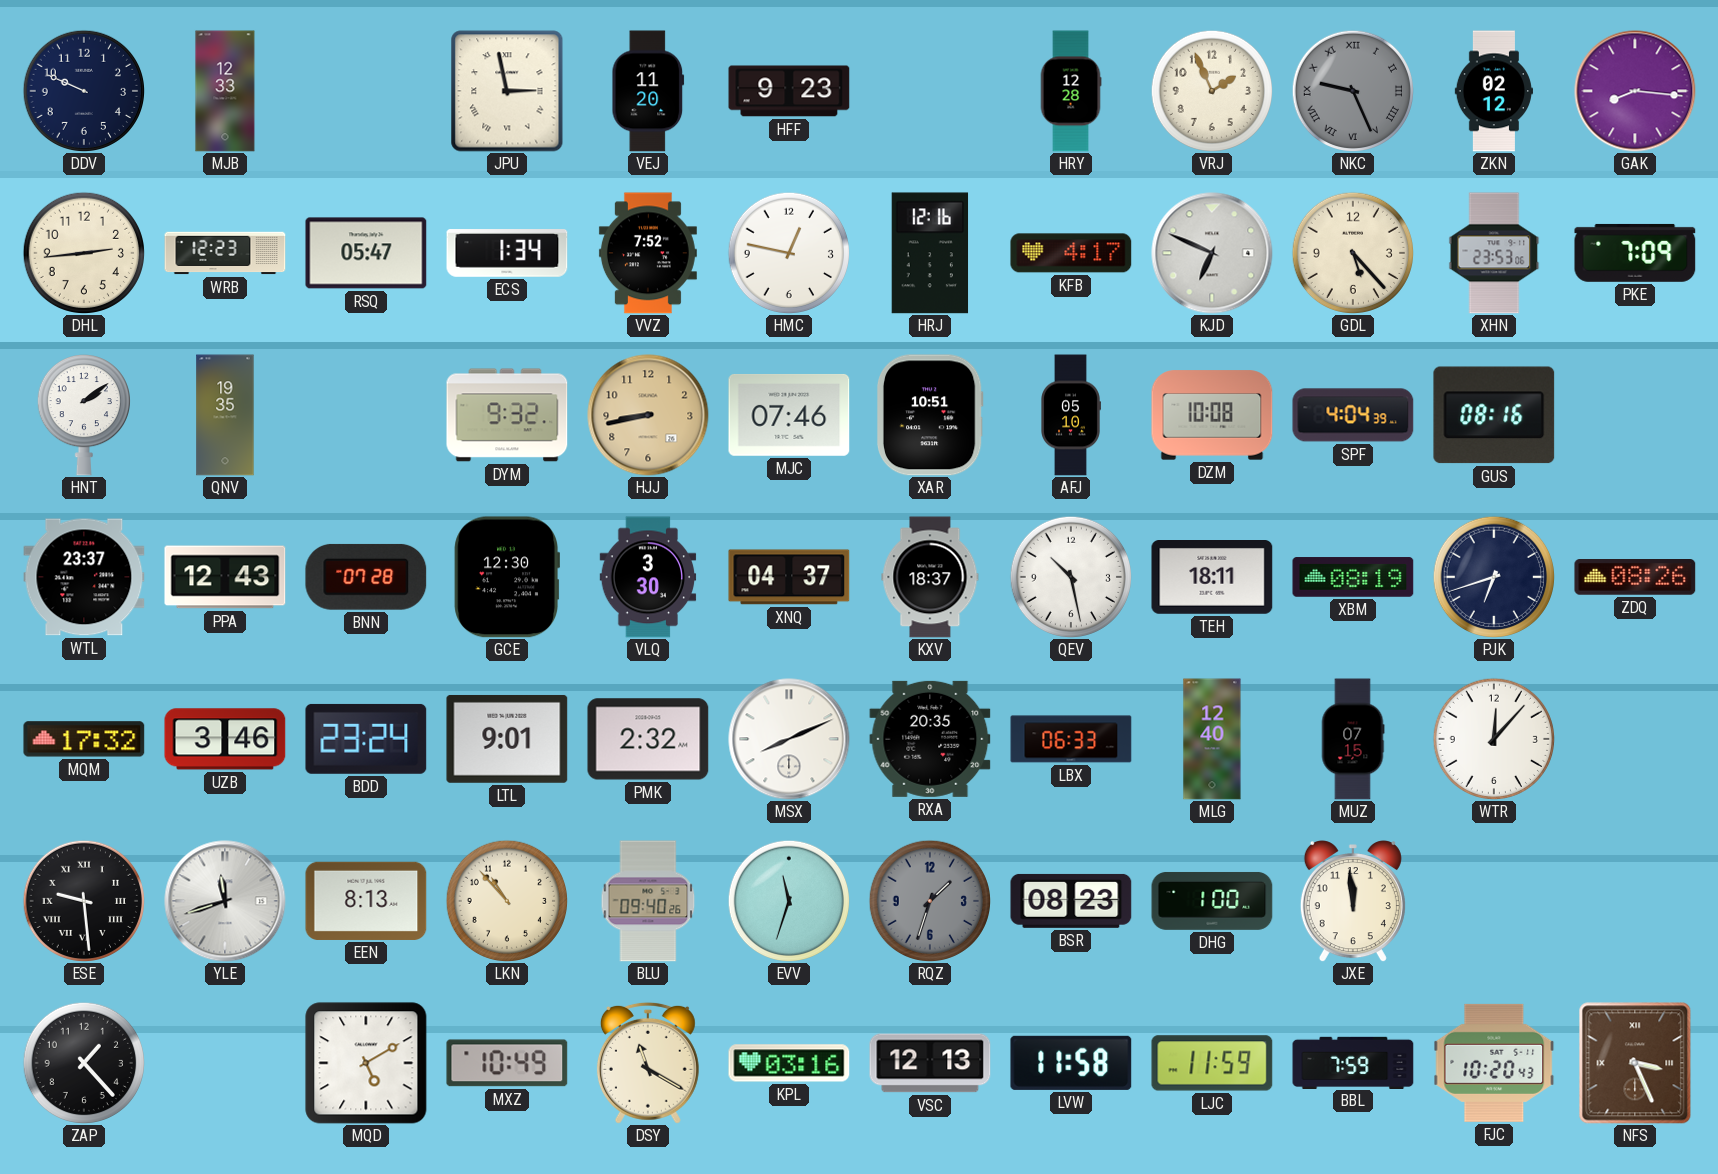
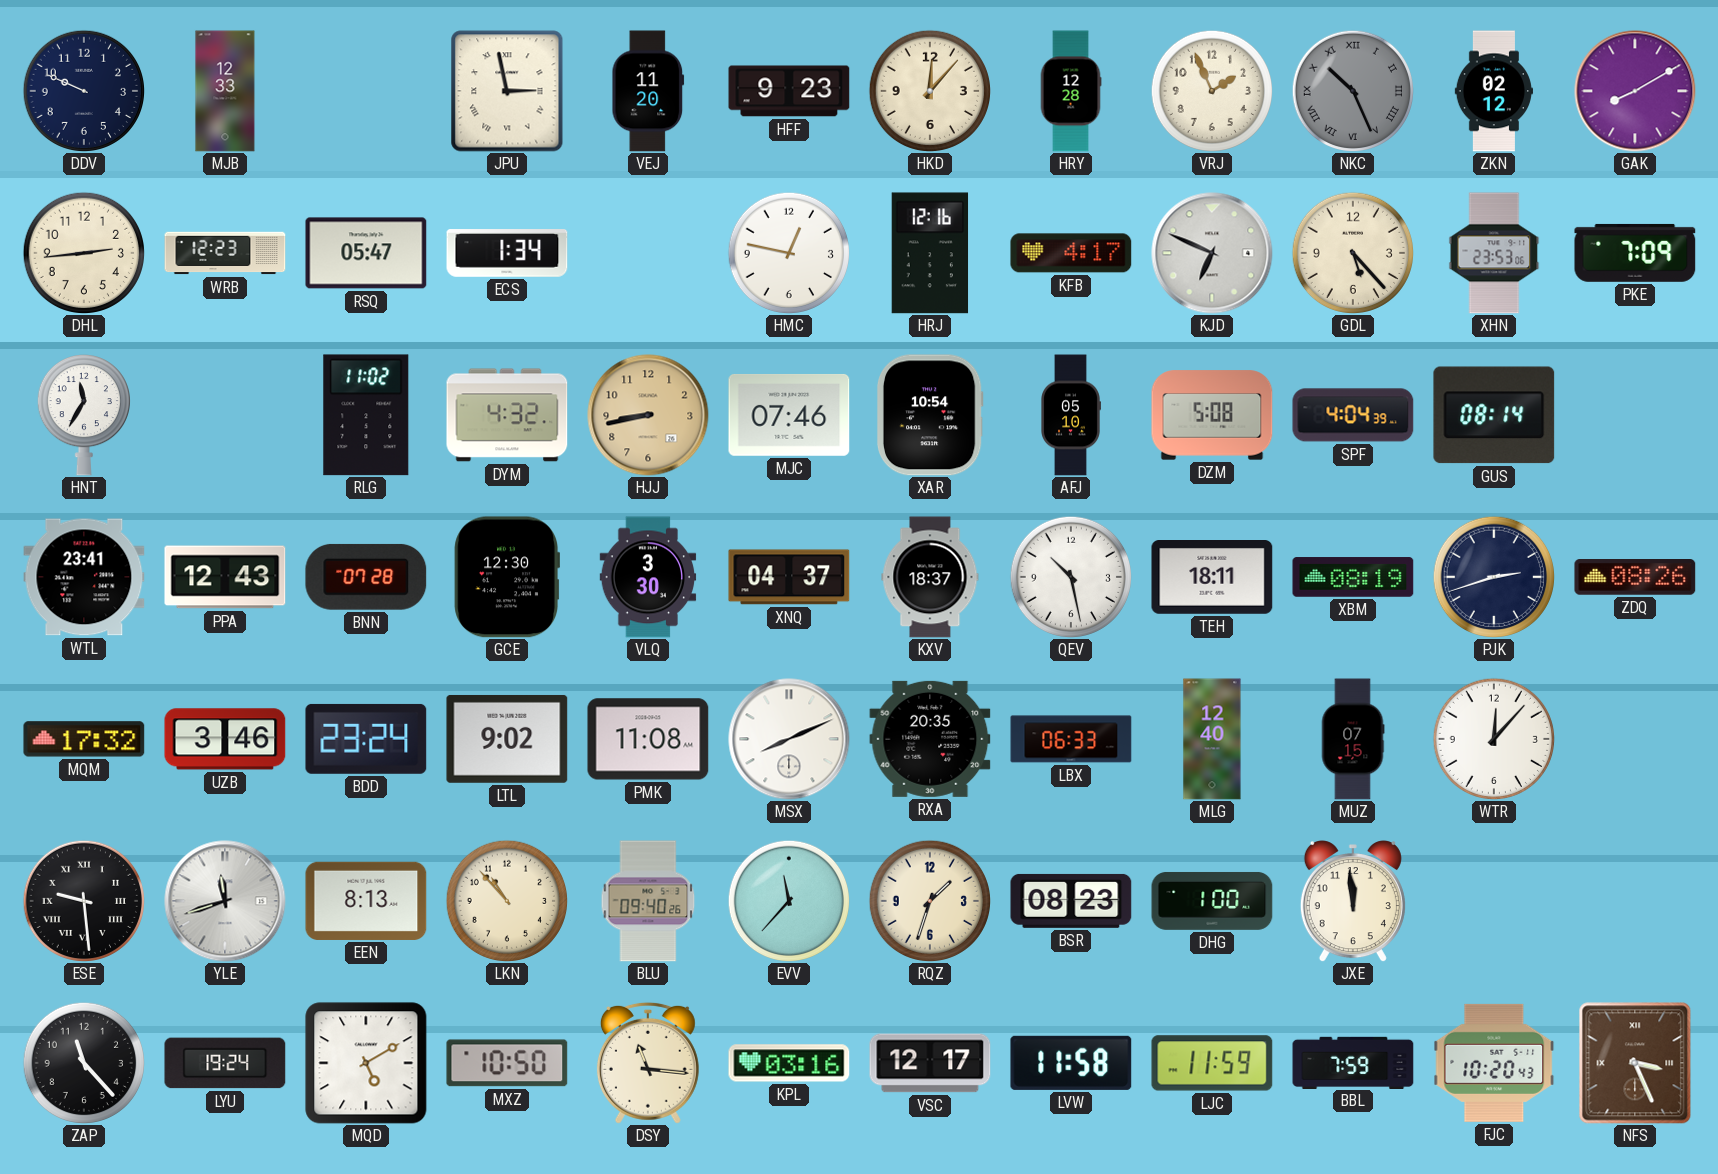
HKD: none -> 12:07 (929, 90)
NKC: 9:26 -> 10:26 (1352, 90)
GAK: 8:16 -> 8:10 (1635, 91)
VVZ: 7:52 -> none (648, 253)
HNT: 2:09 -> 11:35 (84, 416)
QNV: 19:35 -> none (225, 415)
RLG: none -> 11:02 (366, 415)
DYM: 9:32 -> 4:32 (507, 415)
XAR: 10:51 -> 10:54 (930, 415)
DZM: 10:08 -> 5:08 (1212, 415)
GUS: 08:16 -> 08:14 (1494, 415)
WTL: 23:37 -> 23:41 (84, 577)
PJK: 6:42 -> 2:42 (1493, 576)
LTL: 9:01 -> 9:02 (507, 739)
PMK: 2:32 -> 11:08 (648, 739)
EVV: 11:33 -> 11:37 (788, 900)
RQZ dial: grey -> cream (929, 900)
ZAP: 1:23 -> 11:23 (83, 1062)
LYU: none -> 19:24 (225, 1063)
MXZ: 10:49 -> 10:50 (507, 1063)
DSY: 11:20 -> 11:16 (648, 1063)
VSC: 12:13 -> 12:17 (930, 1063)
